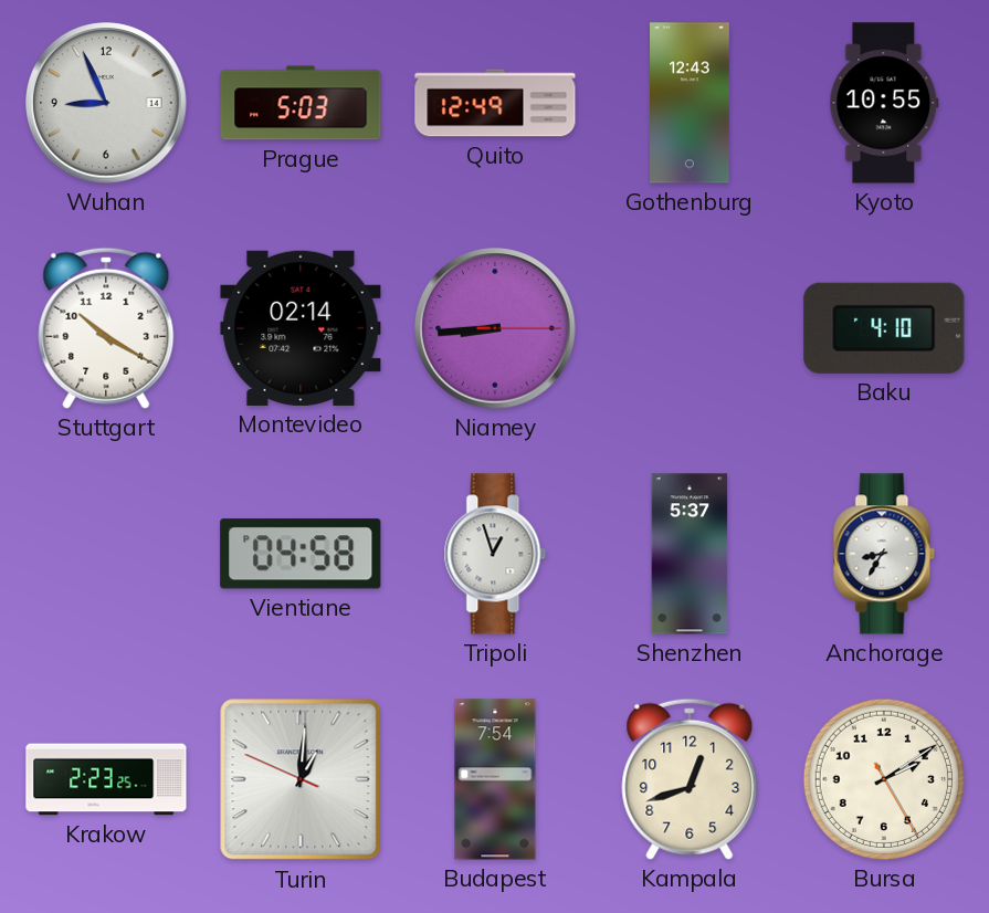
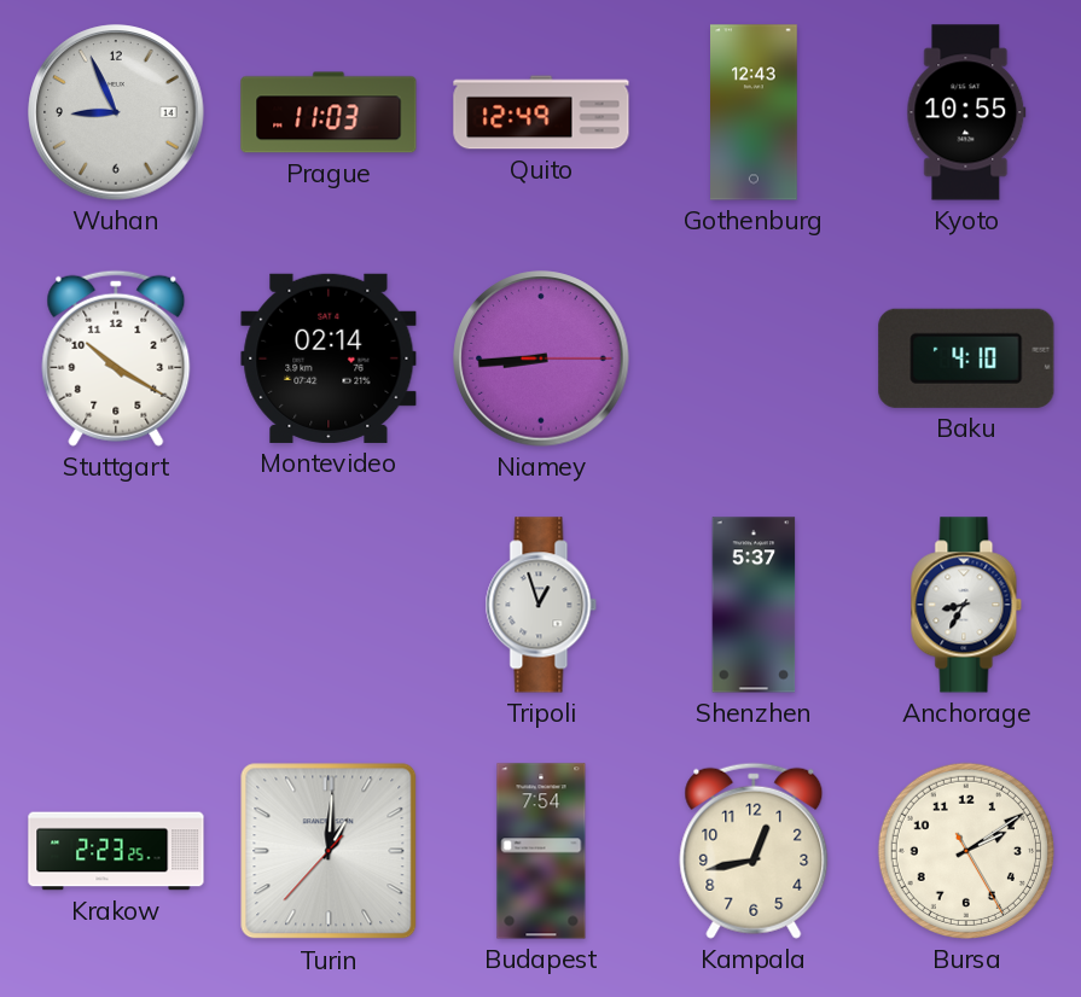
Prague: 5:03 -> 11:03 (329, 112)
Vientiane: 04:58 -> none (301, 554)
Turin: 1:00:49 -> 1:00:37 (329, 851)
Kampala: 12:42 -> 12:43 (754, 851)
